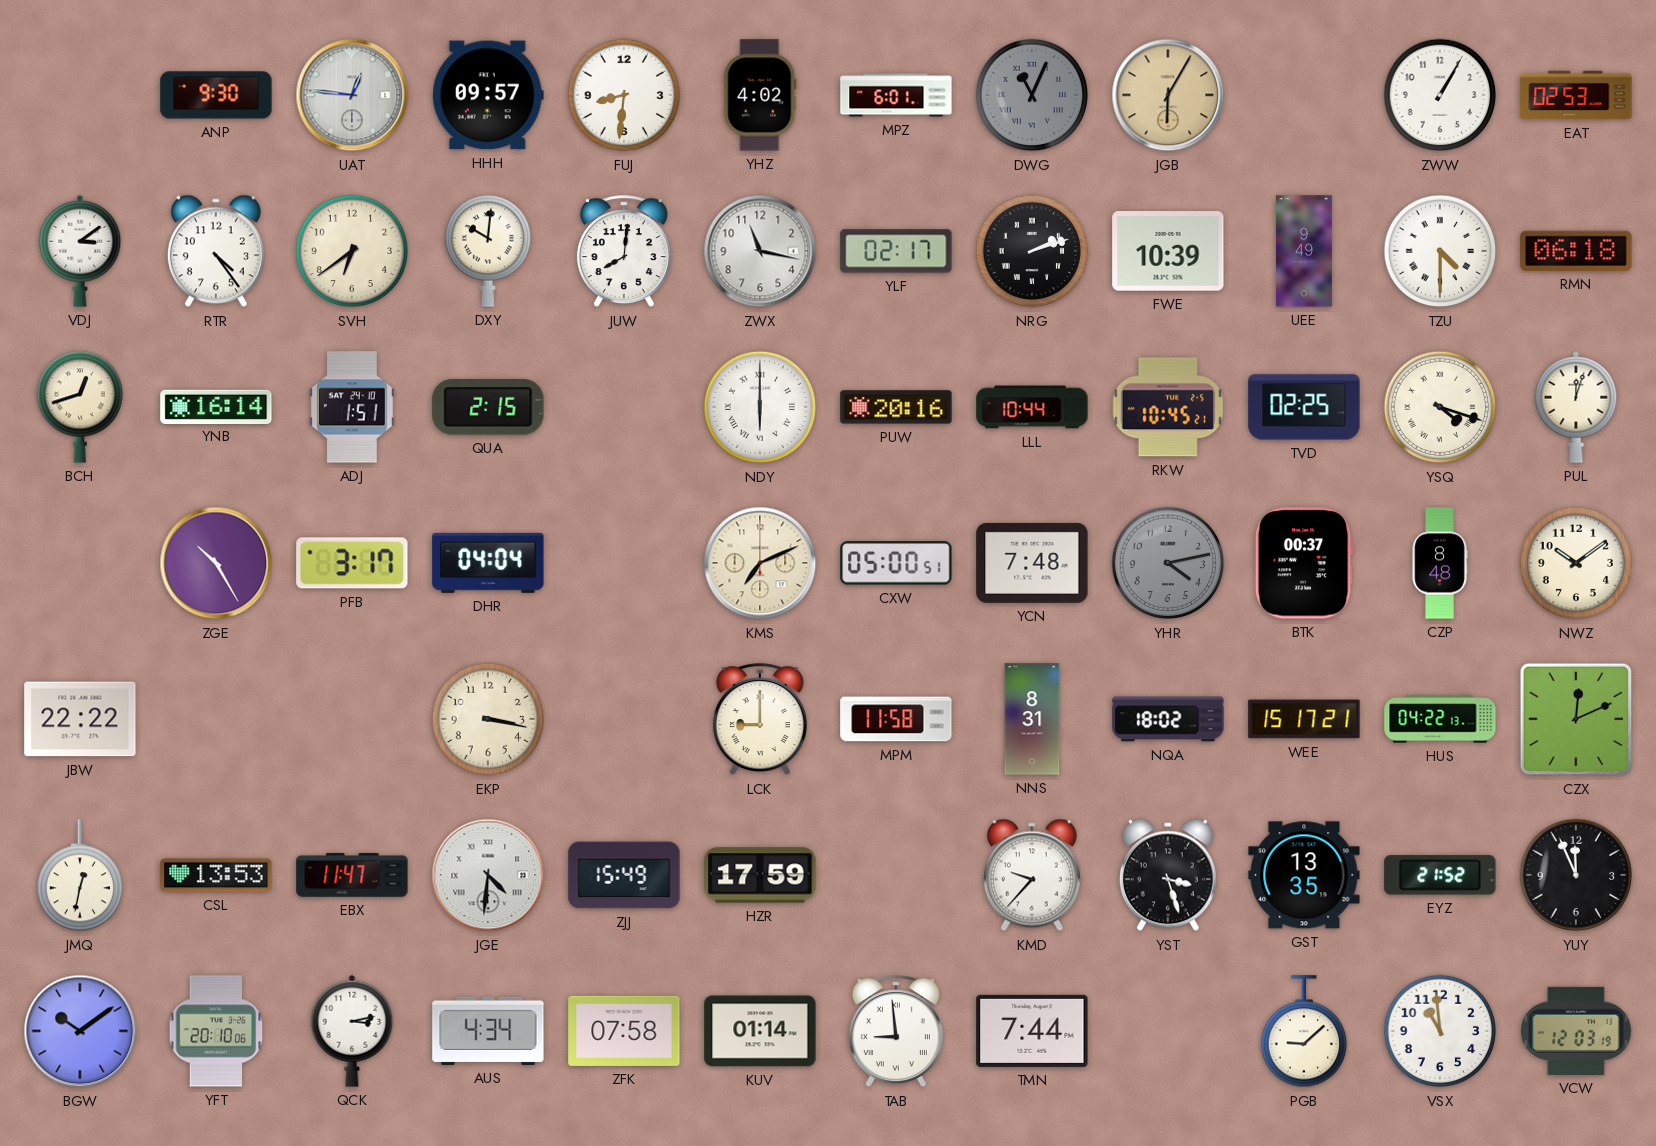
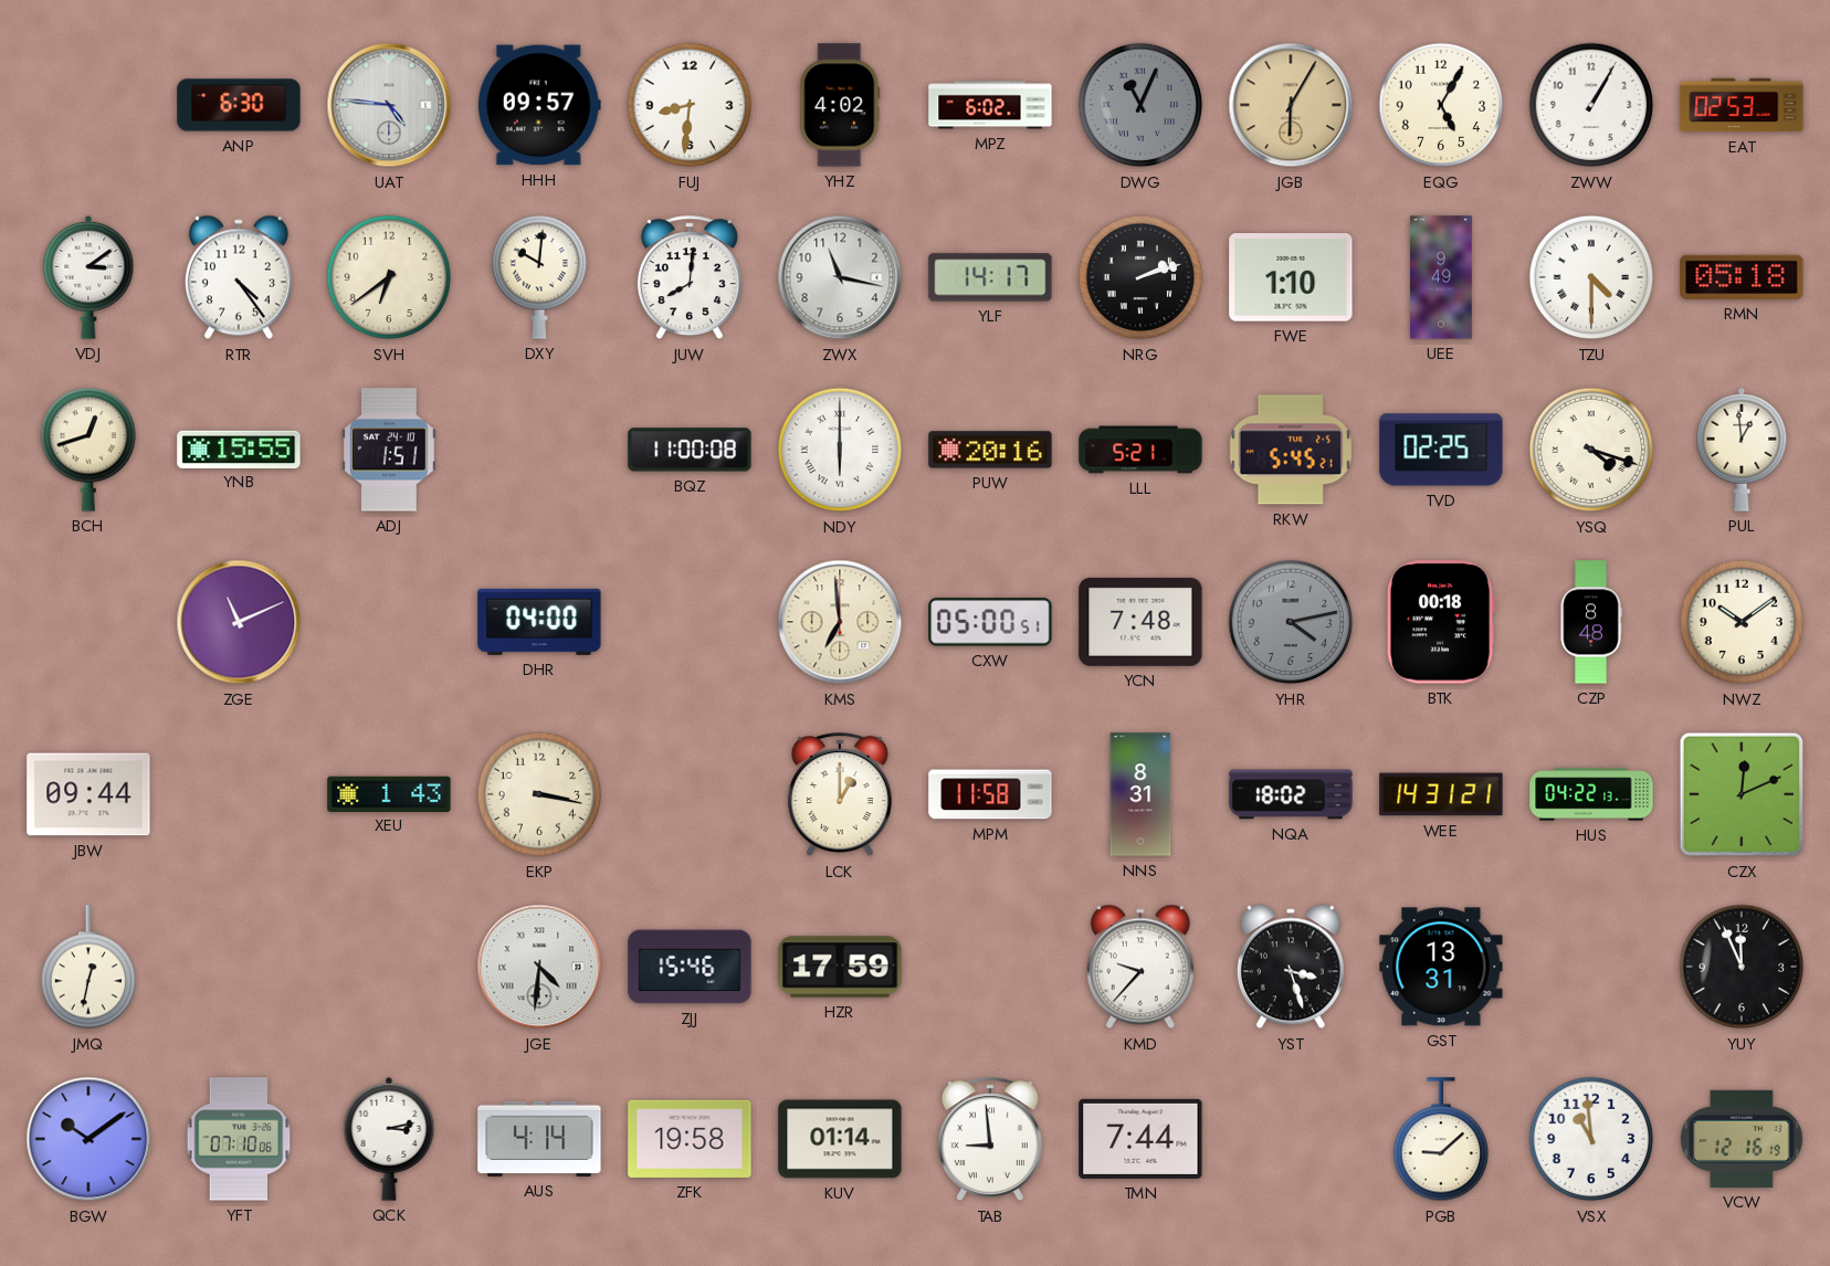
ANP: 9:30 -> 6:30 (239, 105)
UAT: 12:46 -> 4:46 (389, 105)
MPZ: 6:01 -> 6:02 (990, 105)
EQG: none -> 5:05 (1441, 105)
YLF: 02:17 -> 14:17 (990, 277)
FWE: 10:39 -> 1:10 (1291, 278)
RMN: 06:18 -> 05:18 (1742, 277)
YNB: 16:14 -> 15:55 (239, 449)
QUA: 2:15 -> none (488, 407)
BQZ: none -> 11:00 (690, 450)
LLL: 10:44 -> 5:21 (1140, 450)
RKW: 10:45 -> 5:45 (1290, 450)
PUL: 12:03 -> 12:59 (1742, 450)
ZGE: 10:25 -> 11:11 (239, 622)
PFB: 3:17 -> none (352, 563)
DHR: 04:04 -> 04:00 (539, 622)
KMS: 7:11 -> 6:59 (840, 622)
BTK: 00:37 -> 00:18 (1441, 622)
JBW: 22:22 -> 09:44 (88, 794)
XEU: none -> 1:43 (389, 793)
LCK: 9:00 -> 1:00 (840, 795)
WEE: 15:17 -> 14:31 (1441, 794)
CSL: 13:53 -> none (216, 875)
EBX: 11:47 -> none (352, 875)
ZJJ: 15:49 -> 15:46 (690, 967)
GST: 13:35 -> 13:31 (1441, 967)
EYZ: 21:52 -> none (1440, 875)
YFT: 20:10 -> 07:10 (239, 1139)
AUS: 4:34 -> 4:14 (539, 1139)
ZFK: 07:58 -> 19:58 (690, 1139)
VCW: 12:03 -> 12:16 (1742, 1139)
